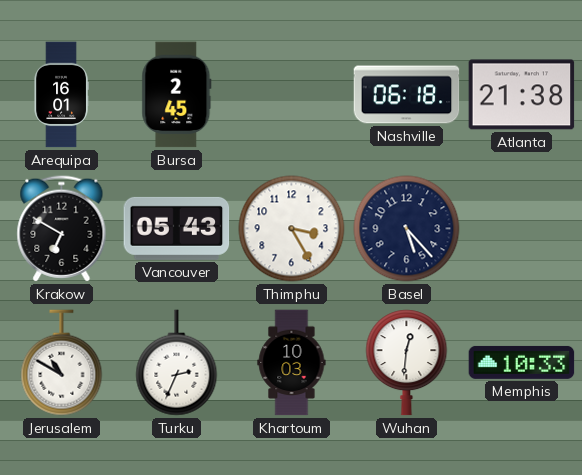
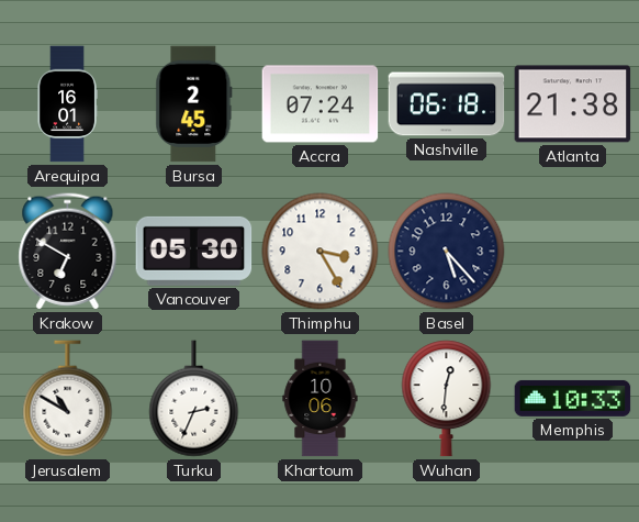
Accra: none -> 07:24 (321, 104)
Vancouver: 05:43 -> 05:30 (194, 251)
Khartoum: 10:03 -> 10:06 (321, 399)
